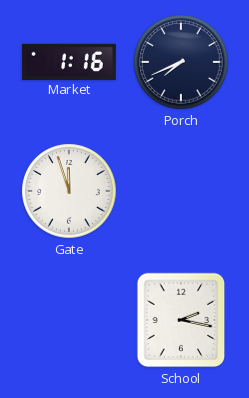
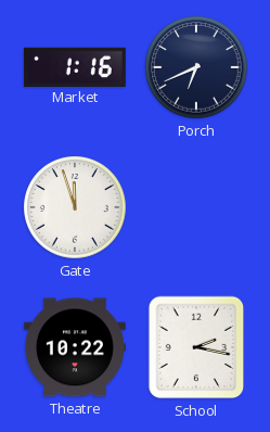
Porch: 7:41 -> 6:41 (196, 67)
Theatre: none -> 10:22 (75, 347)
